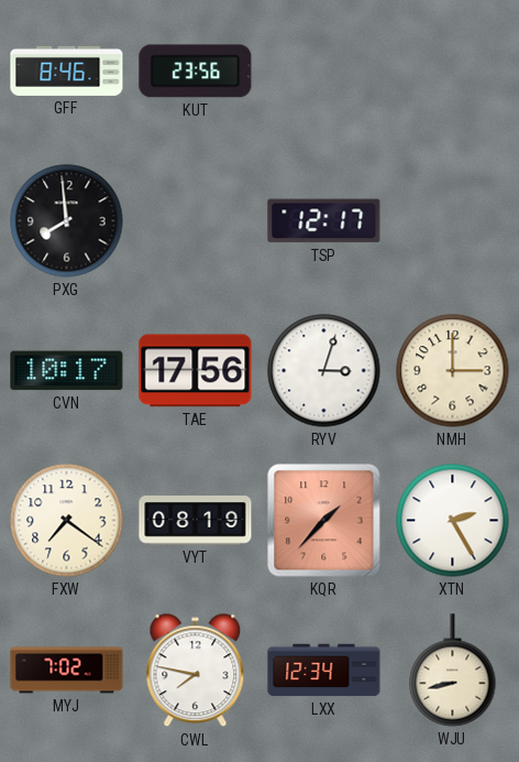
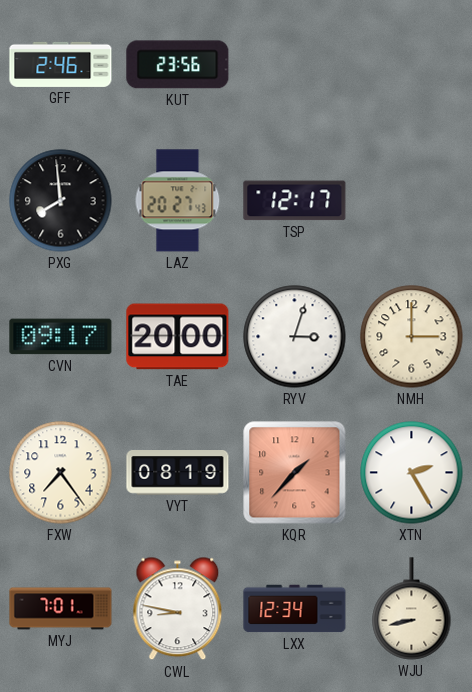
GFF: 8:46 -> 2:46 (61, 64)
LAZ: none -> 20:27 (178, 201)
CVN: 10:17 -> 09:17 (61, 337)
TAE: 17:56 -> 20:00 (178, 337)
FXW: 7:21 -> 7:24 (61, 473)
MYJ: 7:02 -> 7:01 (61, 609)
CWL: 7:47 -> 8:47 (178, 609)
